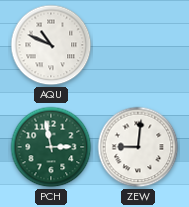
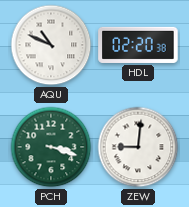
HDL: none -> 02:20 (138, 45)
PCH: 2:58 -> 3:18 (51, 147)
